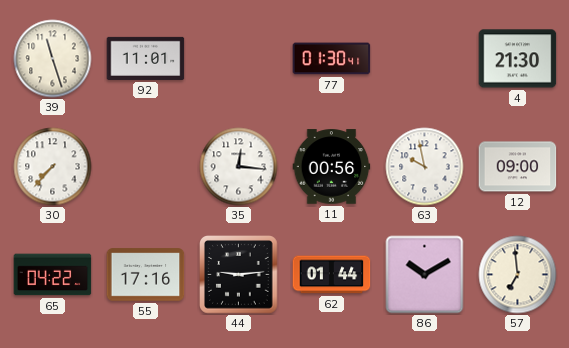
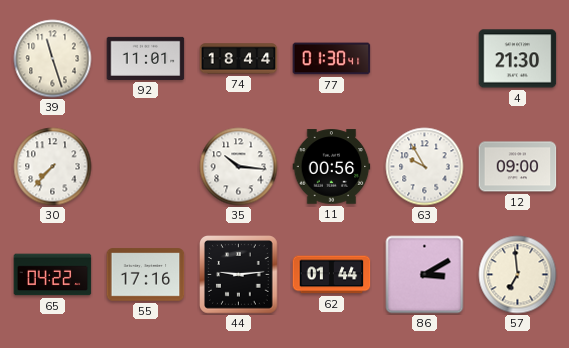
74: none -> 18:44 (239, 59)
35: 12:16 -> 10:16 (239, 167)
63: 9:58 -> 9:55 (425, 167)
86: 10:10 -> 3:10 (425, 275)
